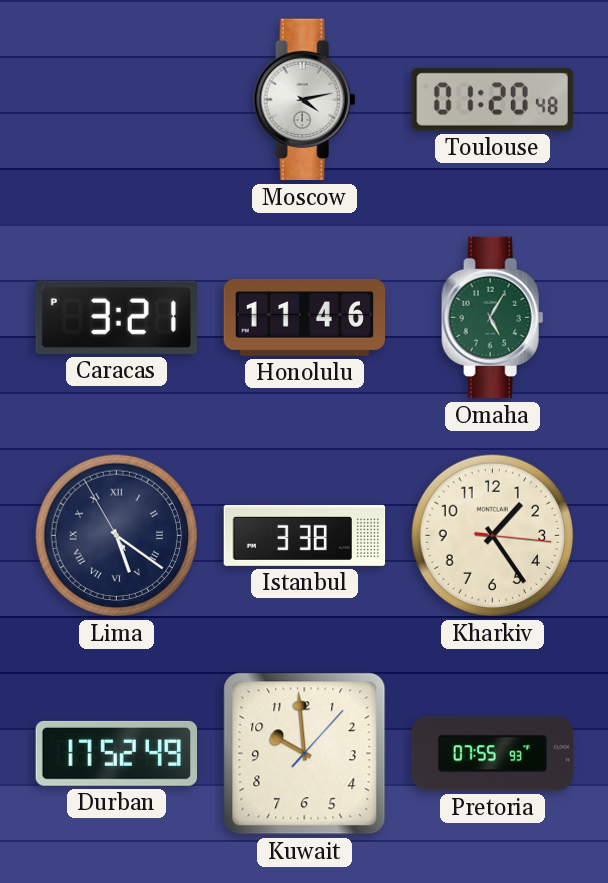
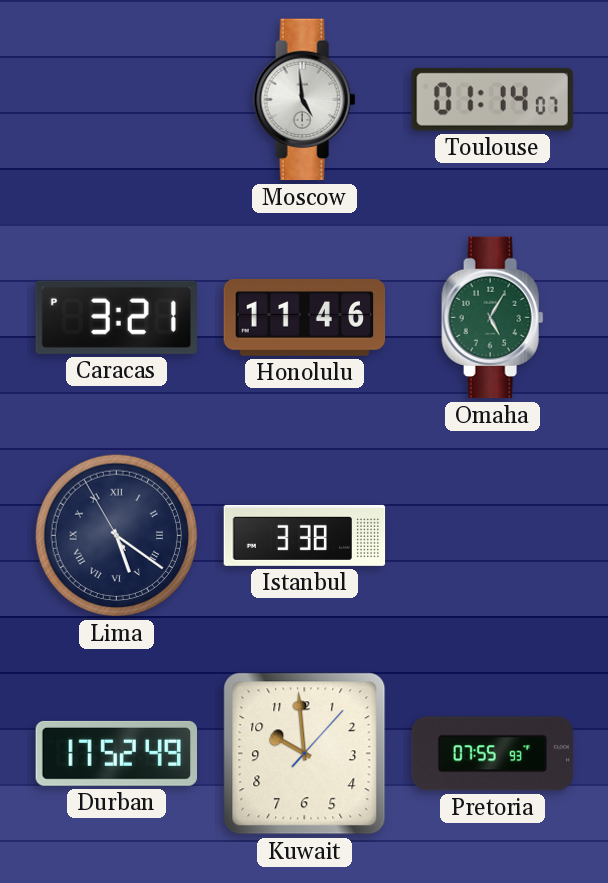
Moscow: 4:13 -> 4:59 (305, 100)
Toulouse: 01:20 -> 01:14 (492, 99)
Kharkiv: 1:24 -> none (493, 536)
